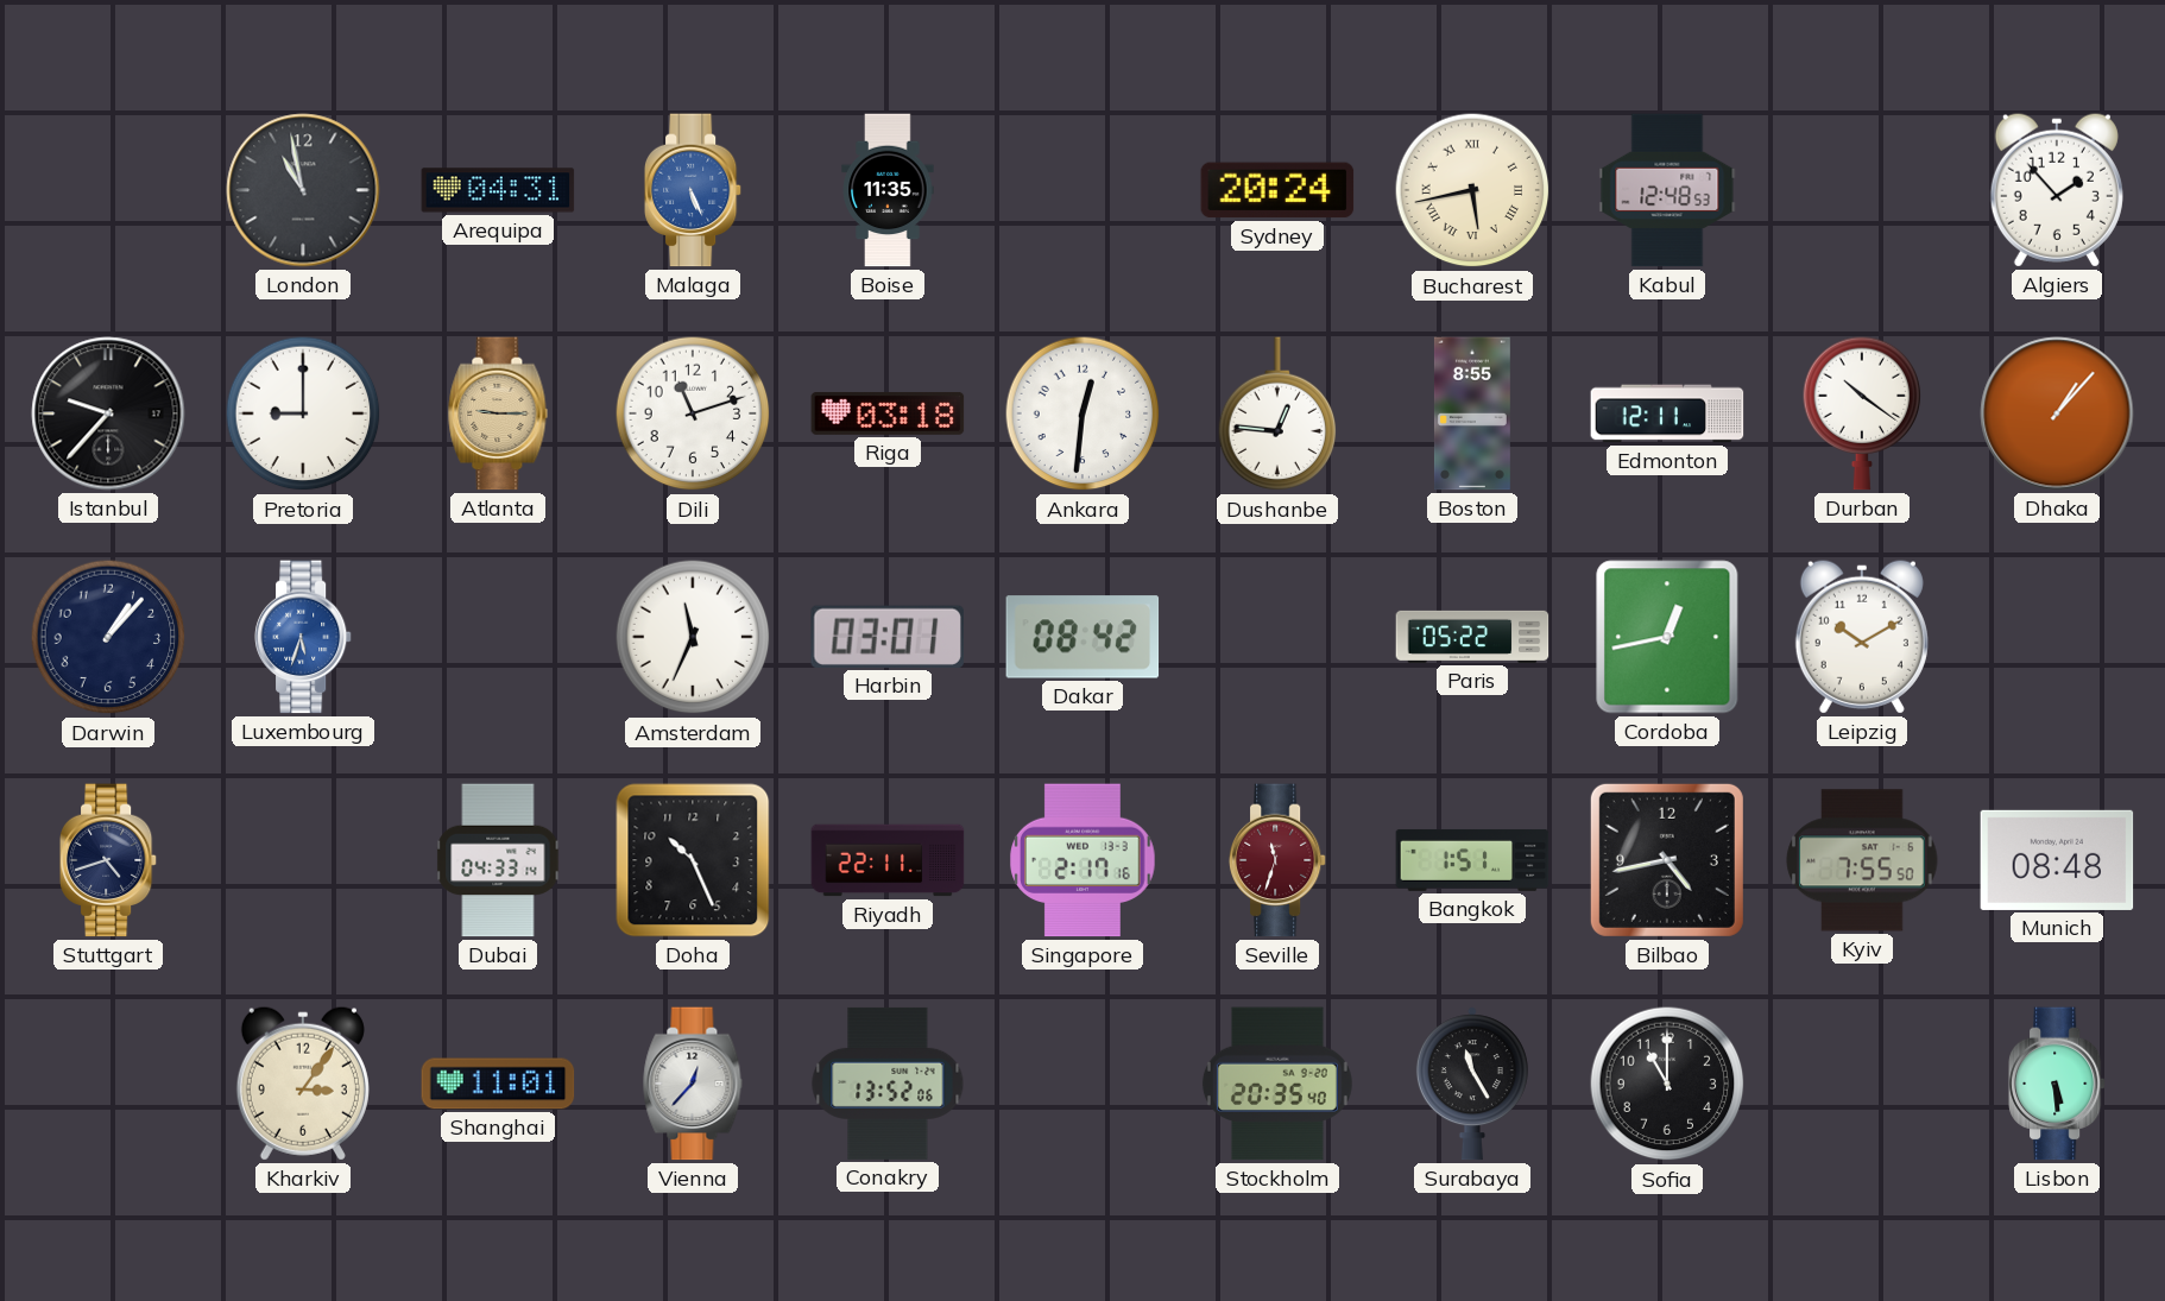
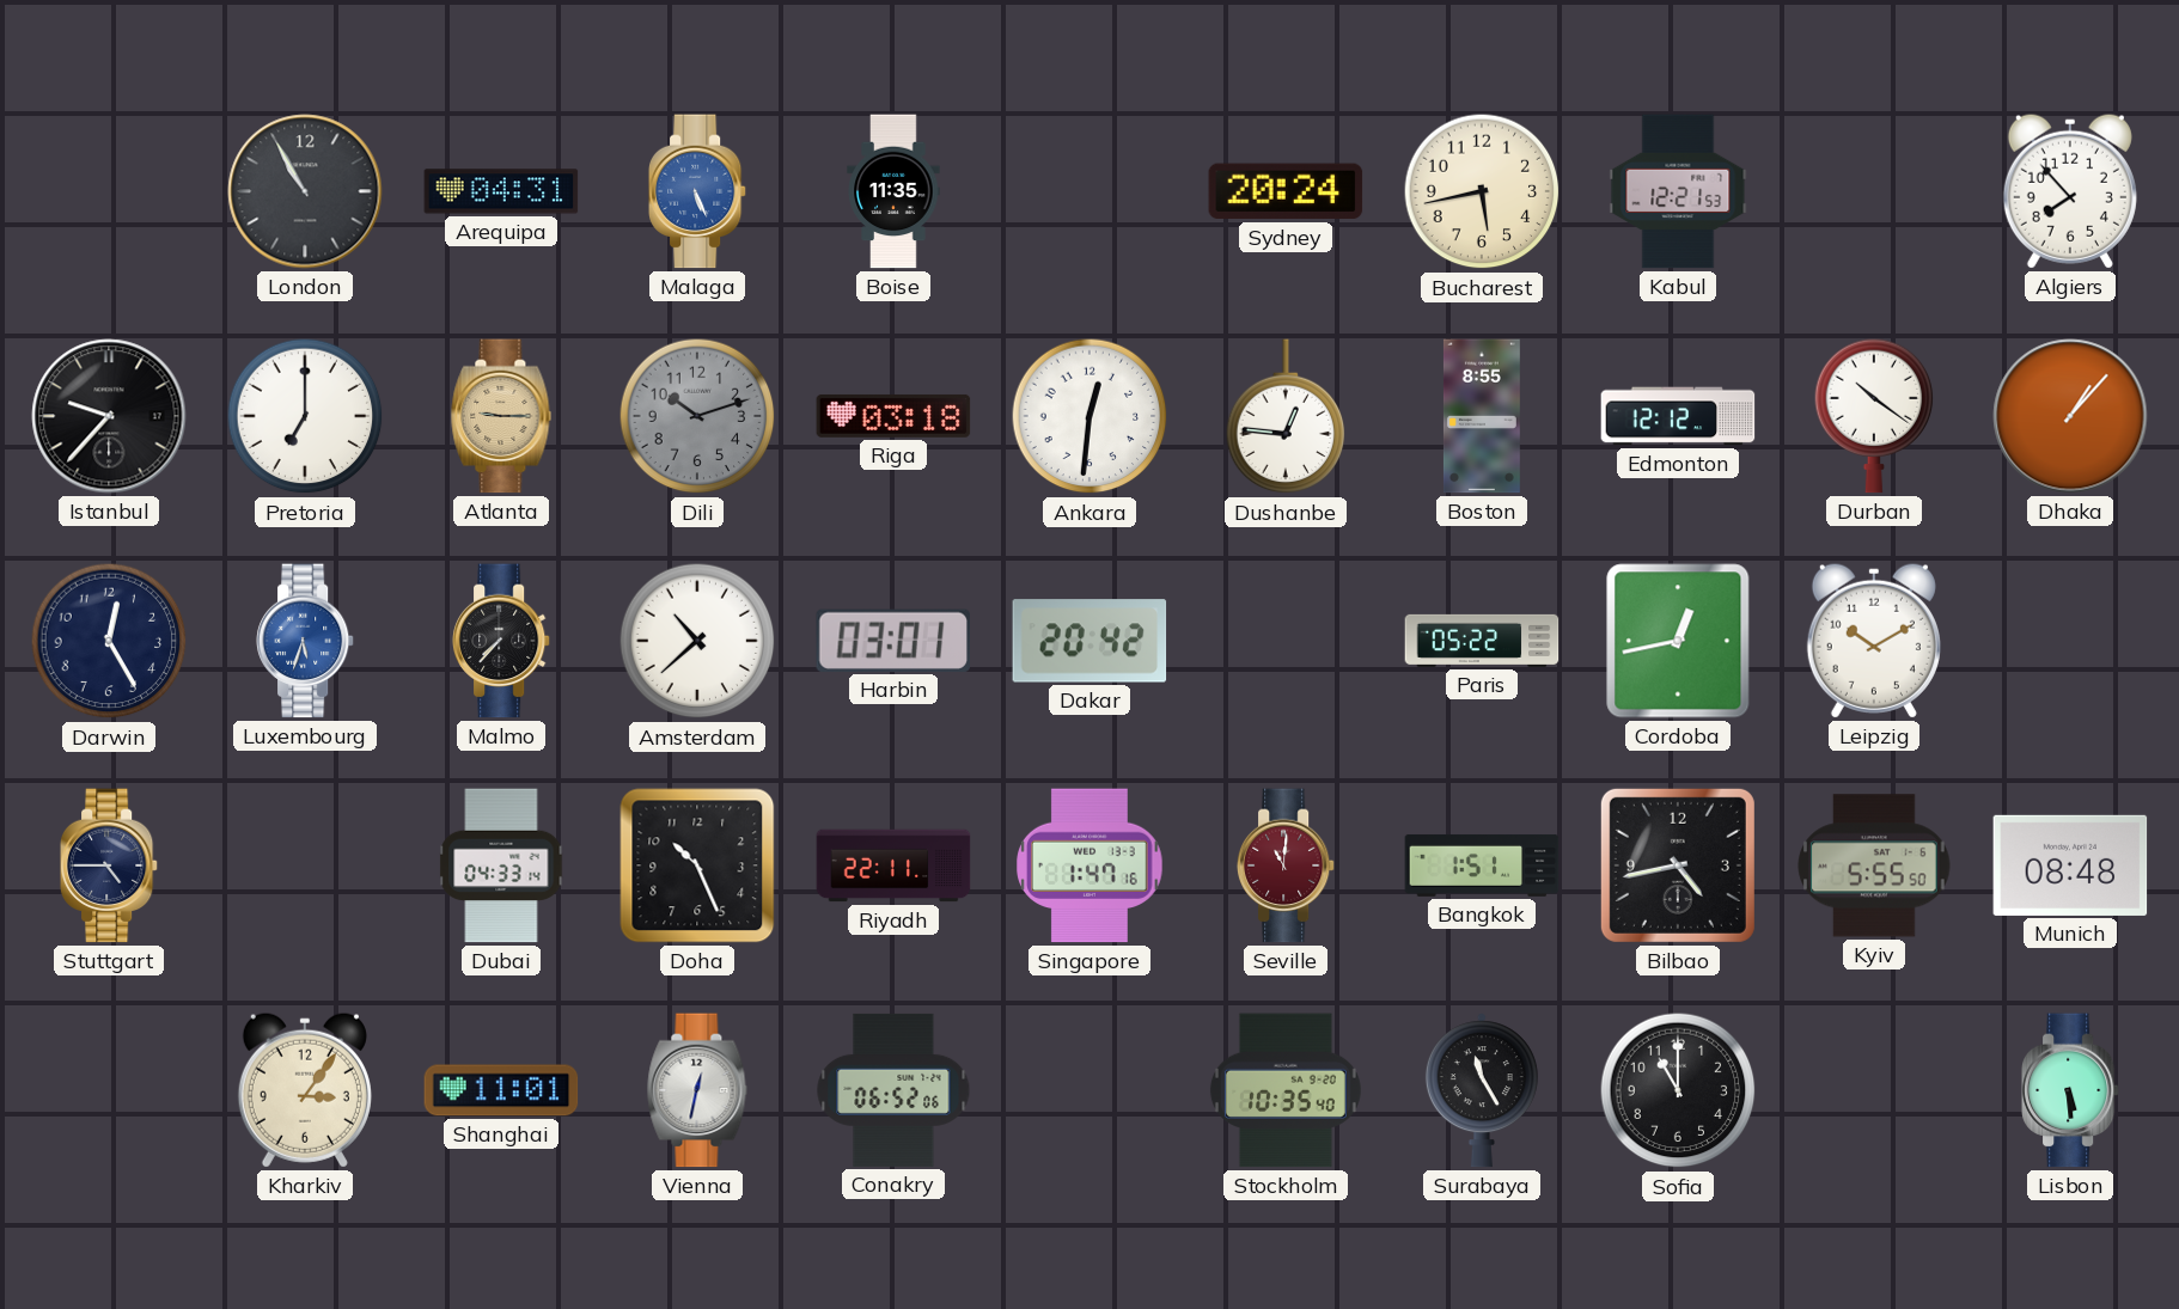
London: 10:58 -> 10:55 (305, 191)
Bucharest numerals: Roman -> Arabic (1482, 191)
Kabul: 12:48 -> 12:21 (1678, 191)
Algiers: 1:53 -> 7:53 (2070, 191)
Pretoria: 9:00 -> 7:00 (305, 416)
Dili: 11:12 -> 10:12 (697, 416)
Dili dial: white -> grey (697, 416)
Edmonton: 12:11 -> 12:12 (1678, 416)
Darwin: 1:07 -> 12:25 (109, 641)
Malmo: none -> 7:37 (501, 641)
Amsterdam: 11:34 -> 10:38 (697, 641)
Dakar: 08:42 -> 20:42 (1089, 641)
Stuttgart: 4:42 -> 4:45 (109, 865)
Singapore: 2:17 -> 1:47 (1089, 865)
Seville: 11:33 -> 11:01 (1286, 865)
Kyiv: 7:55 -> 5:55 (1874, 865)
Vienna: 12:37 -> 12:32 (697, 1090)
Conakry: 13:52 -> 06:52 (893, 1090)
Stockholm: 20:35 -> 10:35 (1286, 1090)
